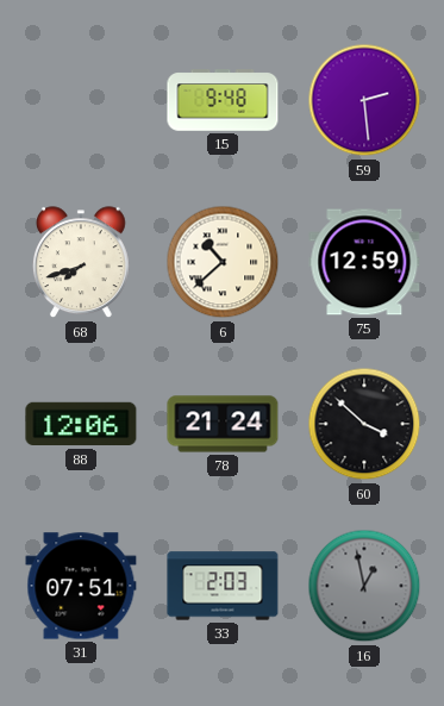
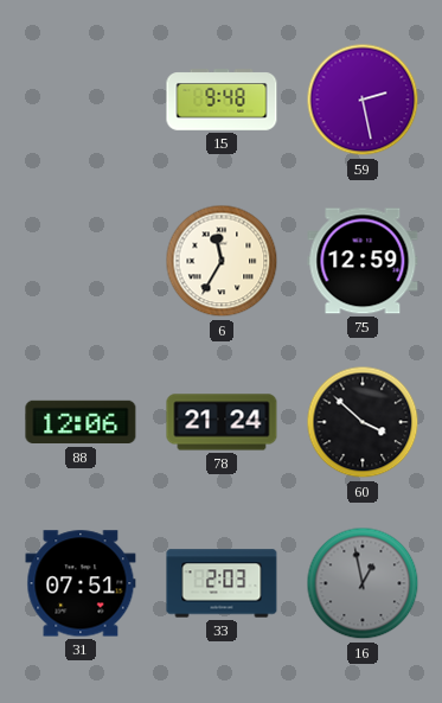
59: 2:29 -> 2:28 (363, 100)
68: 7:42 -> none (81, 263)
6: 10:38 -> 11:35 (222, 261)
